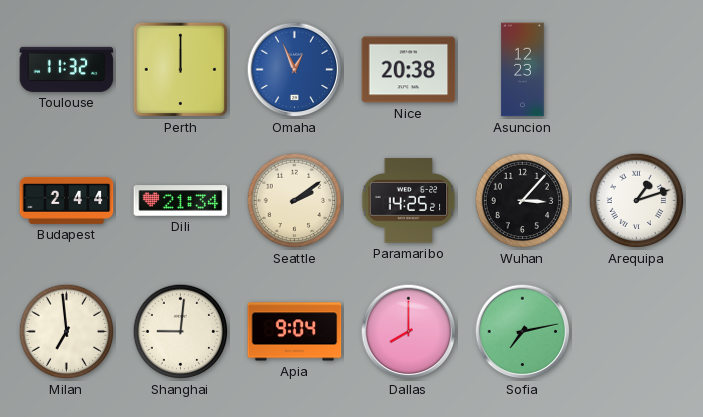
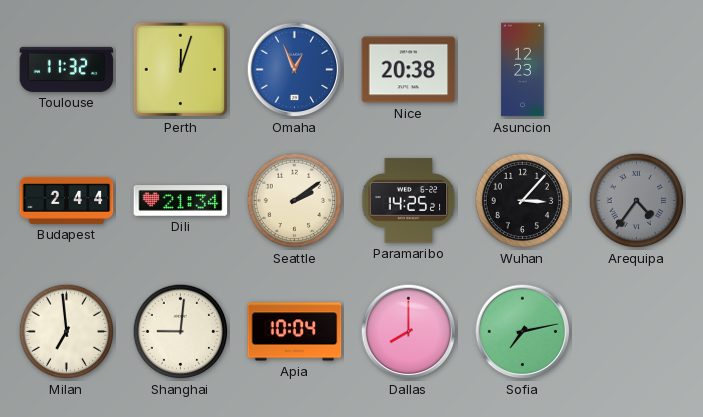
Perth: 12:00 -> 12:03 (180, 69)
Arequipa: 1:12 -> 4:36 (637, 201)
Arequipa dial: white -> grey (637, 201)
Apia: 9:04 -> 10:04 (295, 332)
